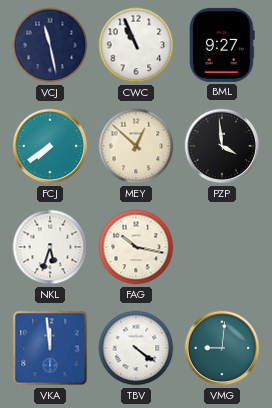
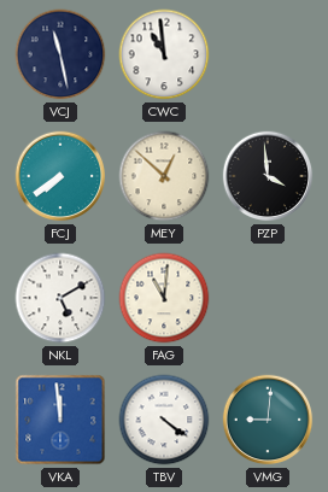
CWC: 10:56 -> 10:59 (164, 54)
BML: 9:27 -> none (222, 45)
NKL: 5:33 -> 5:10 (60, 298)
FAG: 10:17 -> 11:01 (164, 298)
